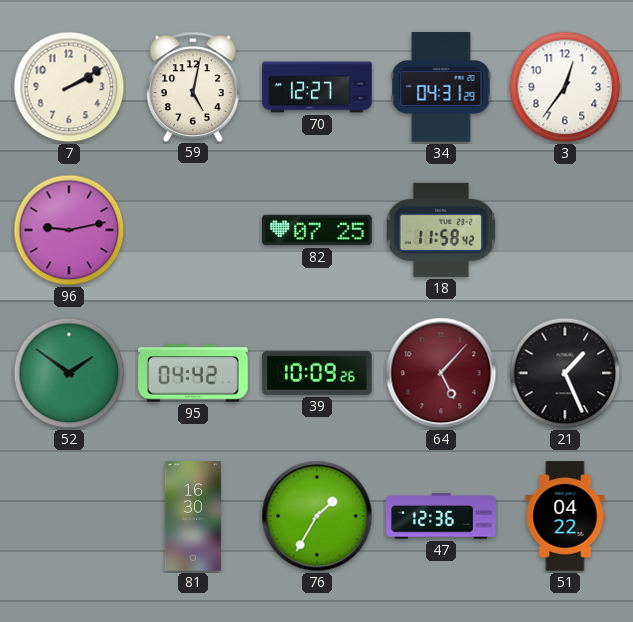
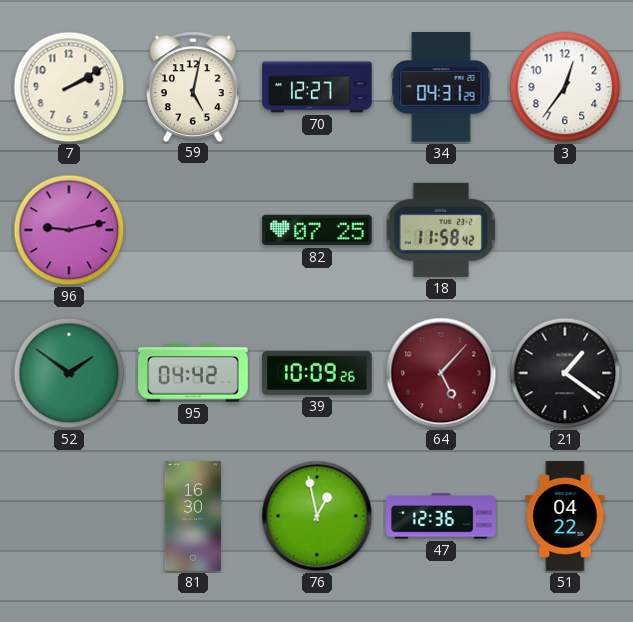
21: 1:26 -> 1:21 (565, 373)
76: 1:35 -> 12:58 (317, 516)
